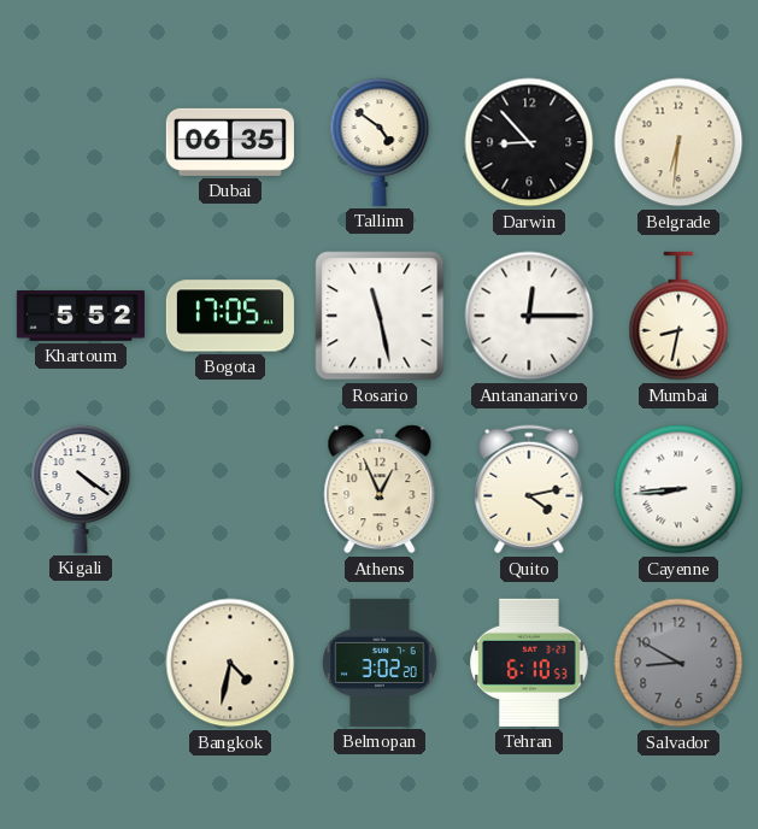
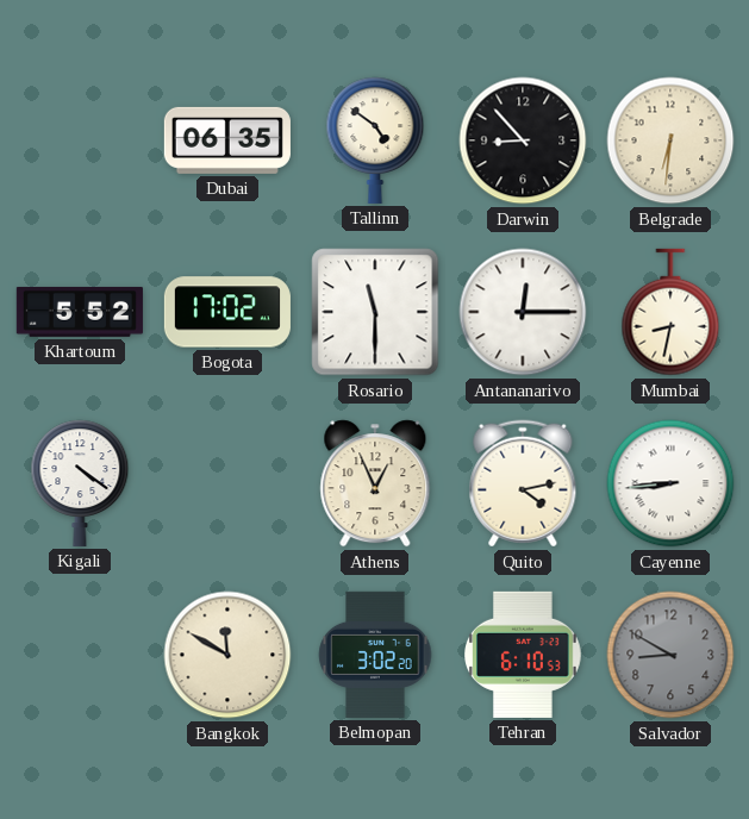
Bogota: 17:05 -> 17:02 (227, 312)
Rosario: 11:28 -> 11:30 (375, 312)
Bangkok: 4:32 -> 11:50 (227, 655)
